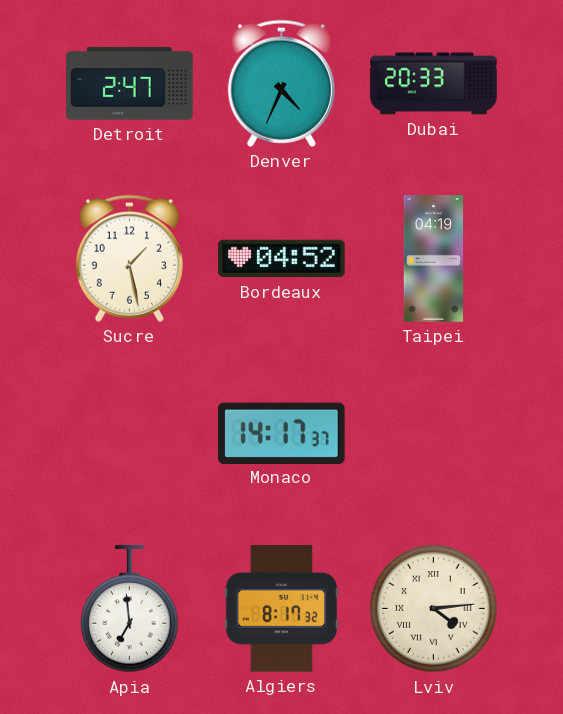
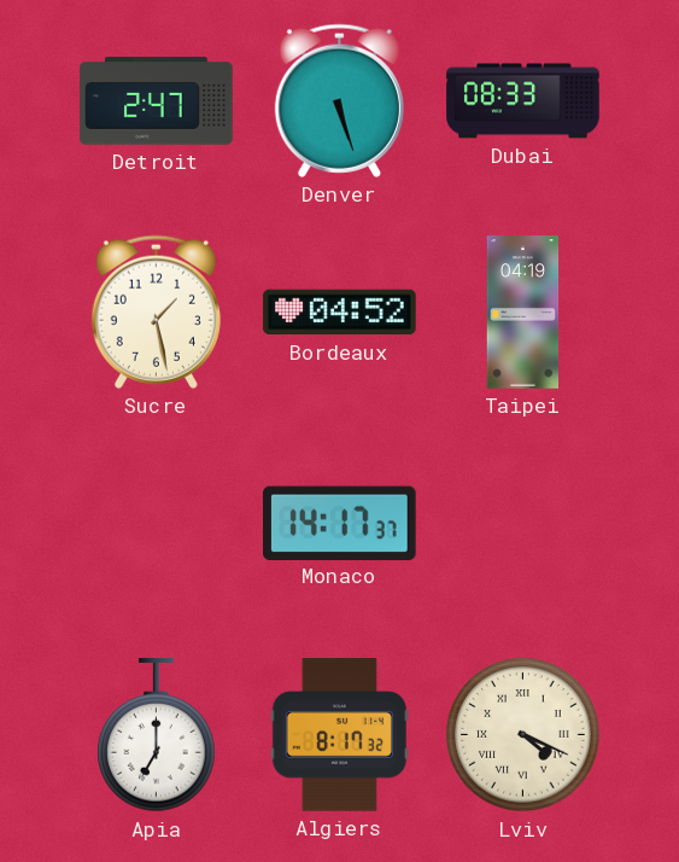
Denver: 4:34 -> 5:27 (339, 100)
Dubai: 20:33 -> 08:33 (523, 101)
Apia: 6:59 -> 7:00 (157, 735)
Lviv: 4:14 -> 4:19 (523, 735)
